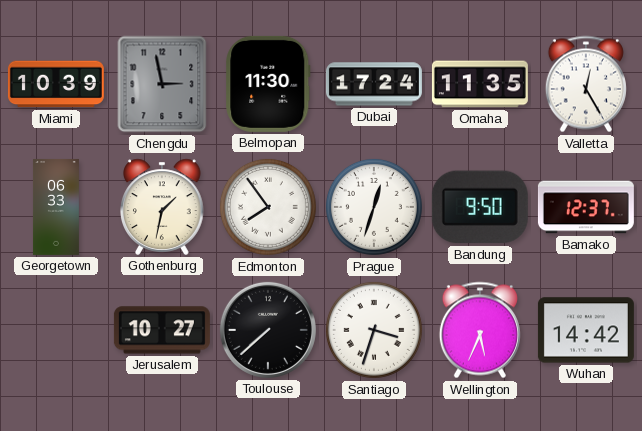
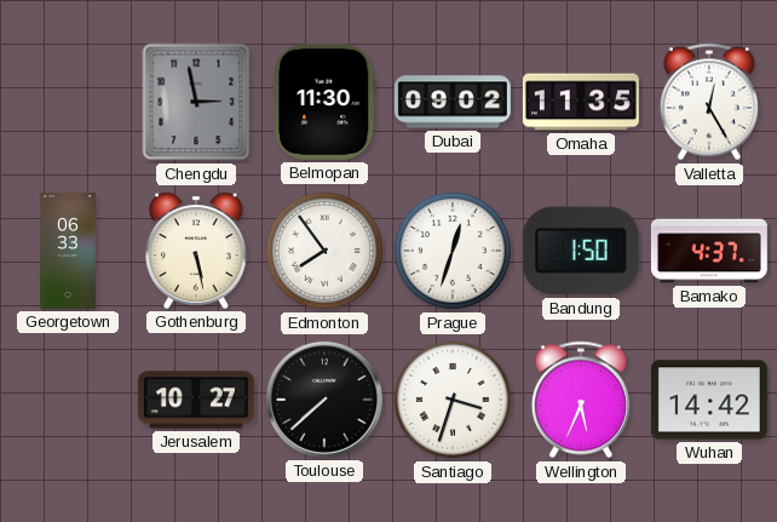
Miami: 10:39 -> none (56, 84)
Dubai: 17:24 -> 09:02 (453, 102)
Gothenburg: 1:32 -> 5:28 (197, 251)
Bandung: 9:50 -> 1:50 (581, 251)
Bamako: 12:37 -> 4:37 (709, 251)
